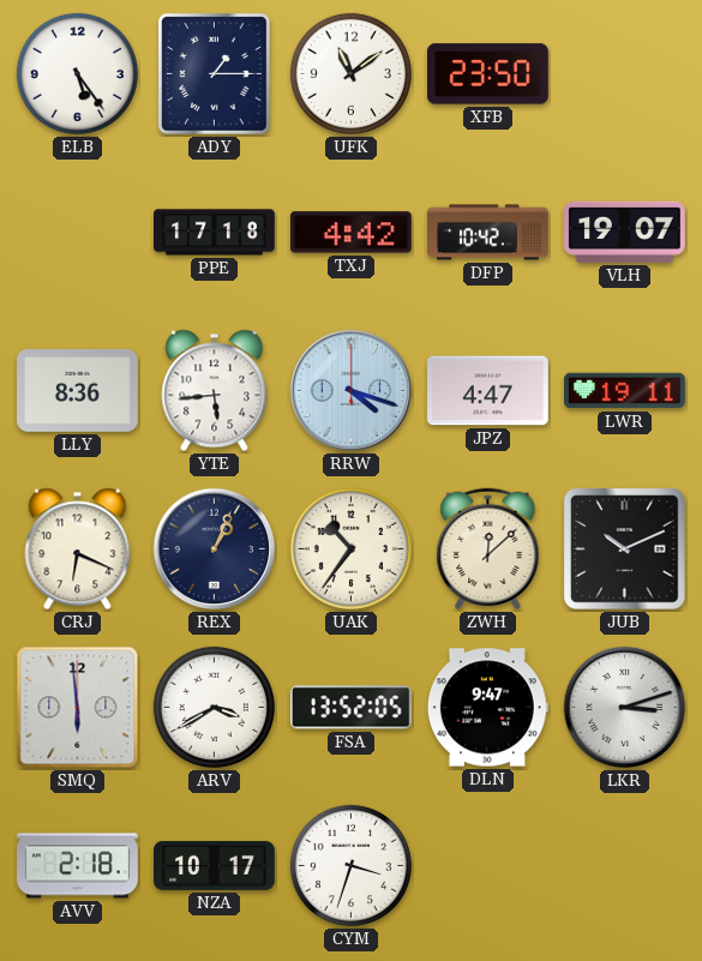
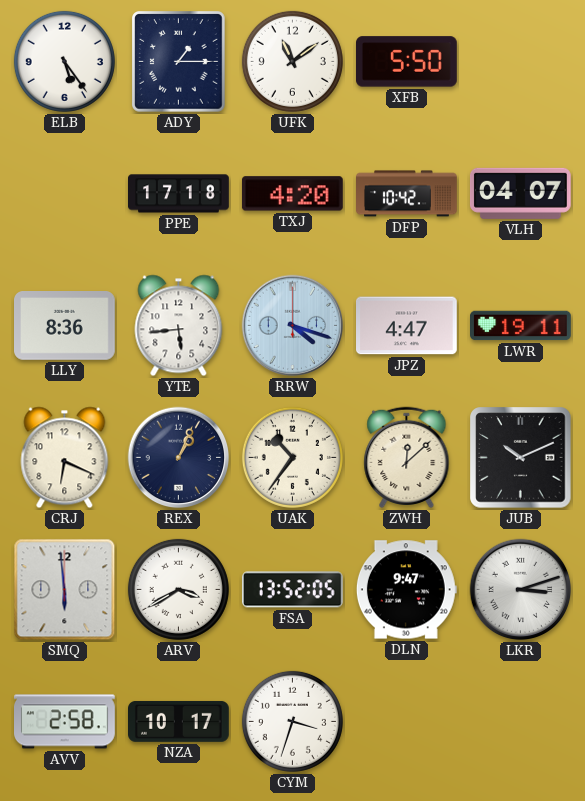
XFB: 23:50 -> 5:50 (407, 62)
TXJ: 4:42 -> 4:20 (292, 194)
VLH: 19:07 -> 04:07 (520, 193)
AVV: 2:18 -> 2:58 (65, 722)
